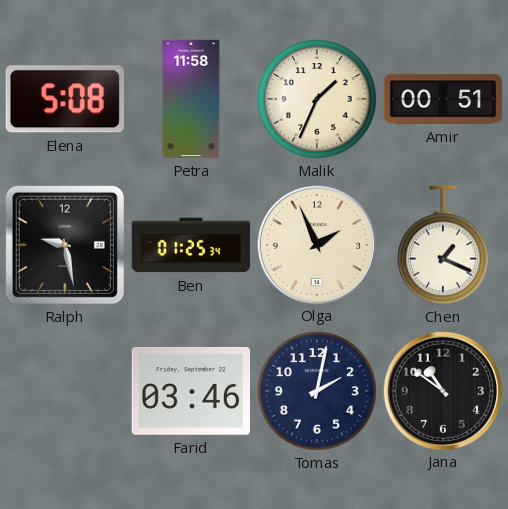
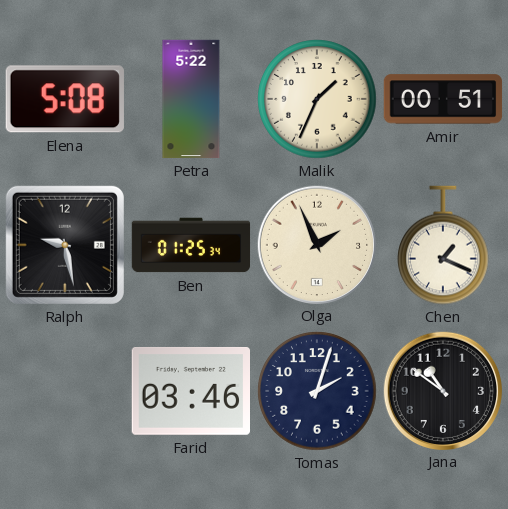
Petra: 11:58 -> 5:22 (191, 99)
Tomas: 2:02 -> 2:03 (317, 391)
